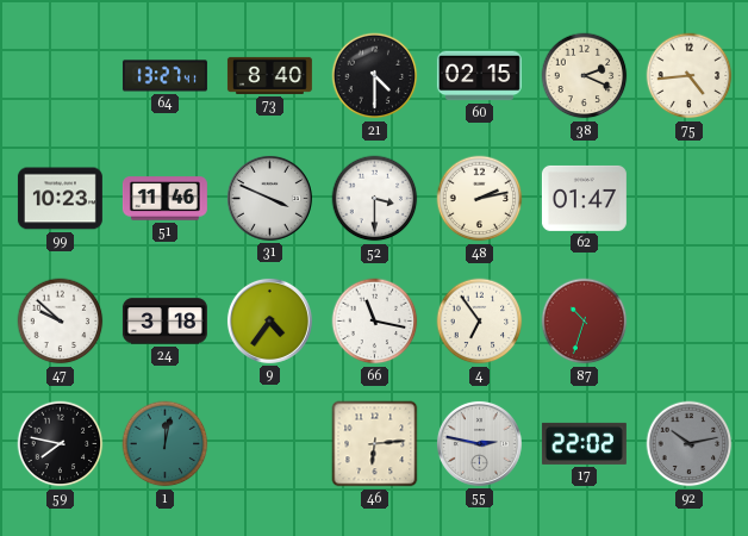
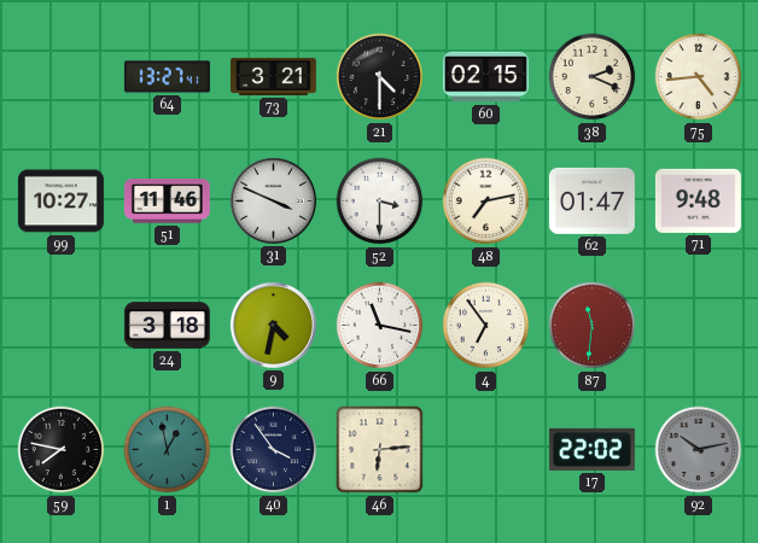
73: 8:40 -> 3:21 (273, 76)
99: 10:23 -> 10:27 (60, 202)
48: 2:13 -> 7:13 (486, 202)
71: none -> 9:48 (698, 200)
47: 9:52 -> none (61, 322)
9: 4:36 -> 4:32 (273, 325)
87: 10:33 -> 11:31 (593, 326)
1: 12:02 -> 12:58 (168, 450)
40: none -> 3:54 (274, 450)
55: 2:47 -> none (479, 443)
